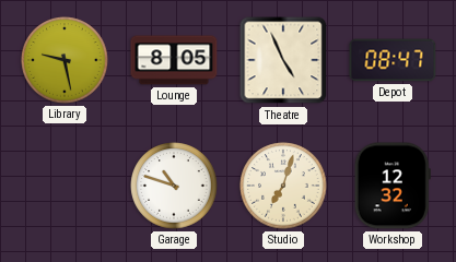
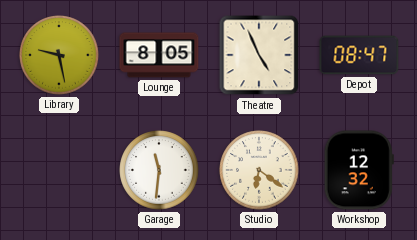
Garage: 10:48 -> 11:31 (159, 170)
Studio: 7:03 -> 6:21 (259, 170)
